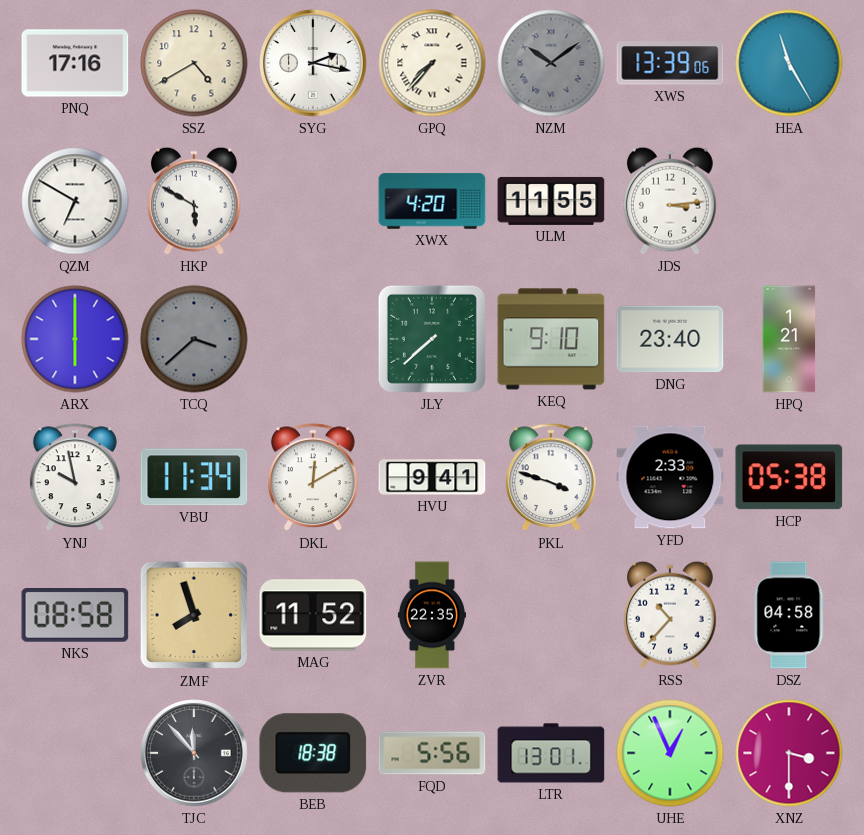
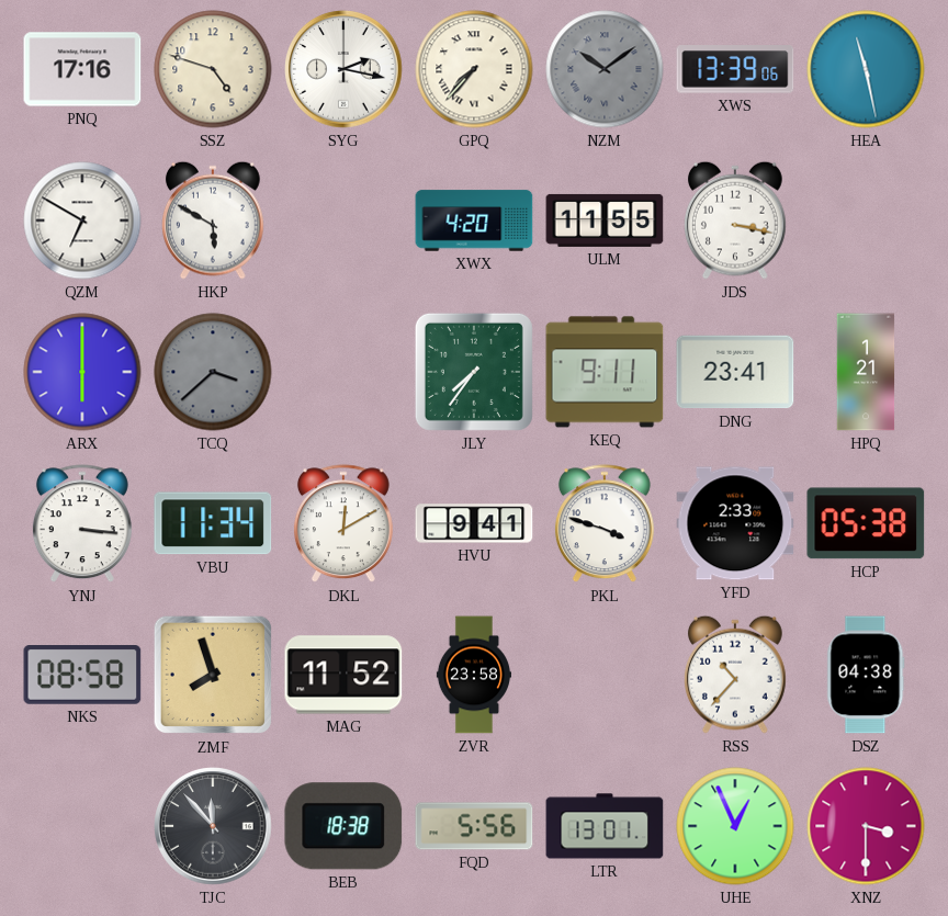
SSZ: 4:40 -> 4:48 (213, 69)
HEA: 11:25 -> 11:28 (866, 69)
JDS: 3:14 -> 3:17 (736, 220)
JLY: 7:38 -> 7:36 (474, 372)
KEQ: 9:10 -> 9:11 (605, 372)
DNG: 23:40 -> 23:41 (735, 372)
YNJ: 9:58 -> 3:16 (82, 524)
ZVR: 22:35 -> 23:58 (474, 675)
DSZ: 04:58 -> 04:38 (866, 675)
